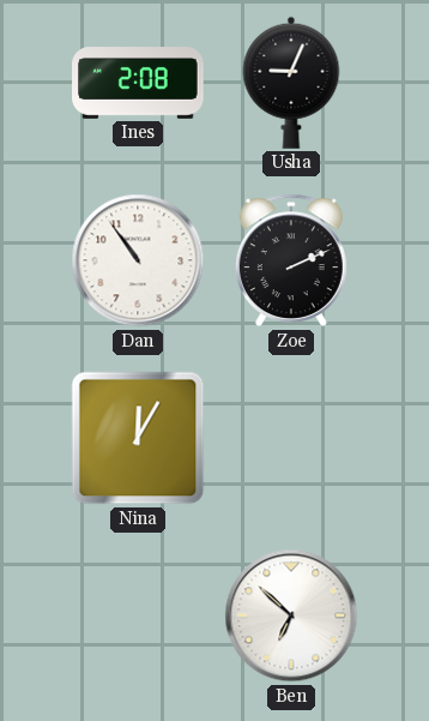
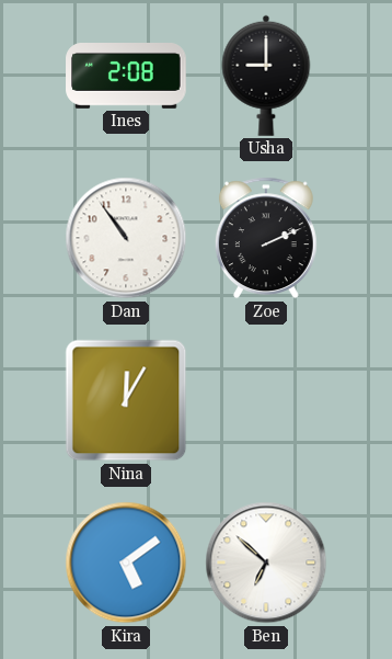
Usha: 9:04 -> 9:00 (266, 76)
Kira: none -> 5:09 (126, 563)
